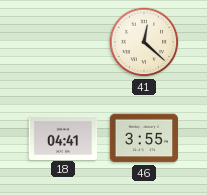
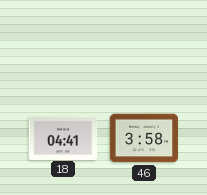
41: 12:22 -> none (144, 42)
46: 3:55 -> 3:58 (144, 138)
